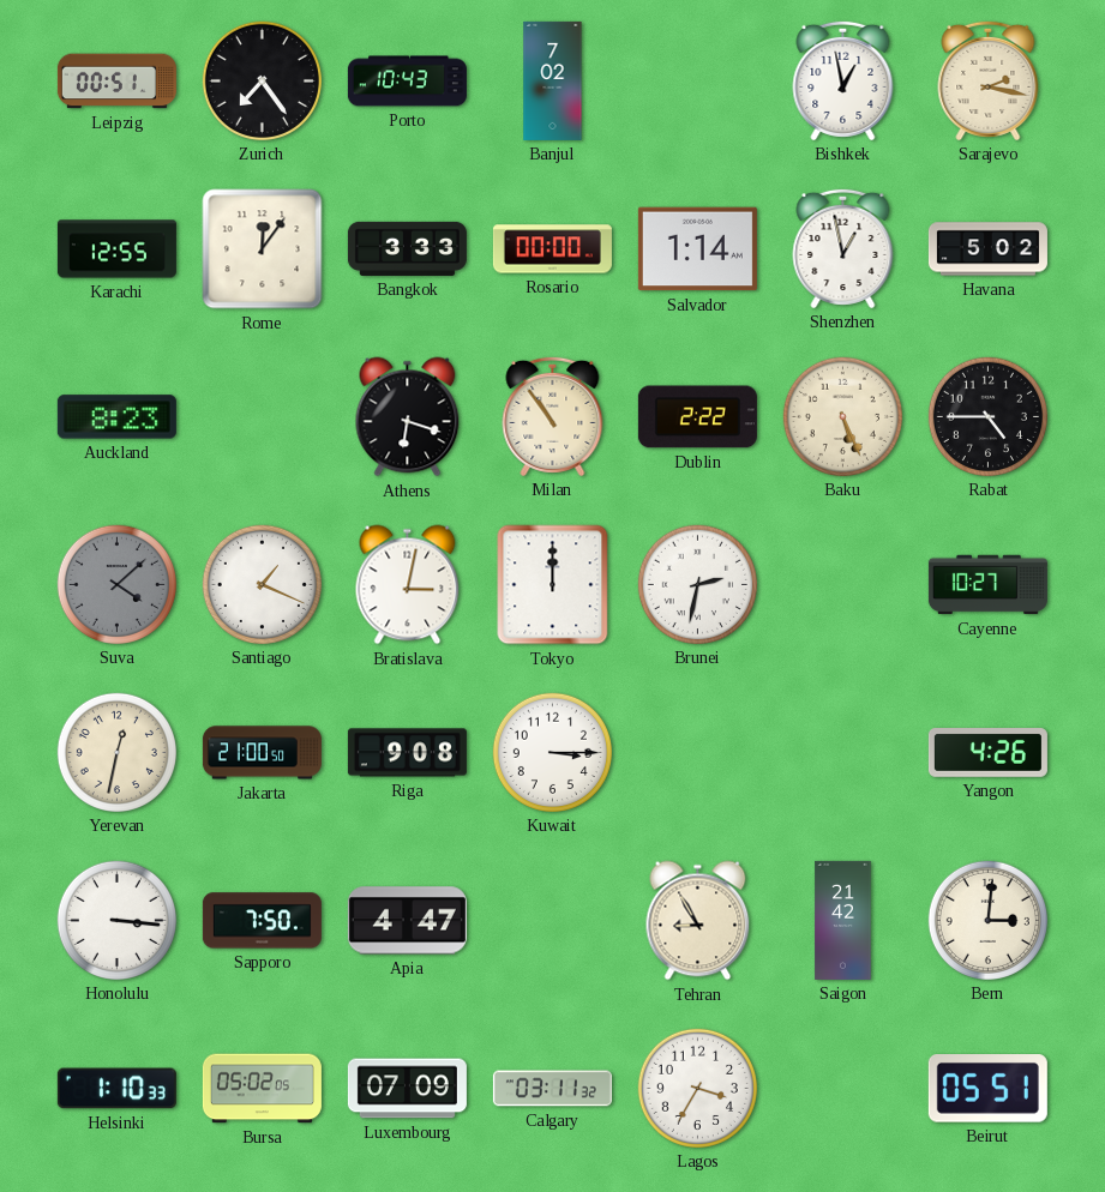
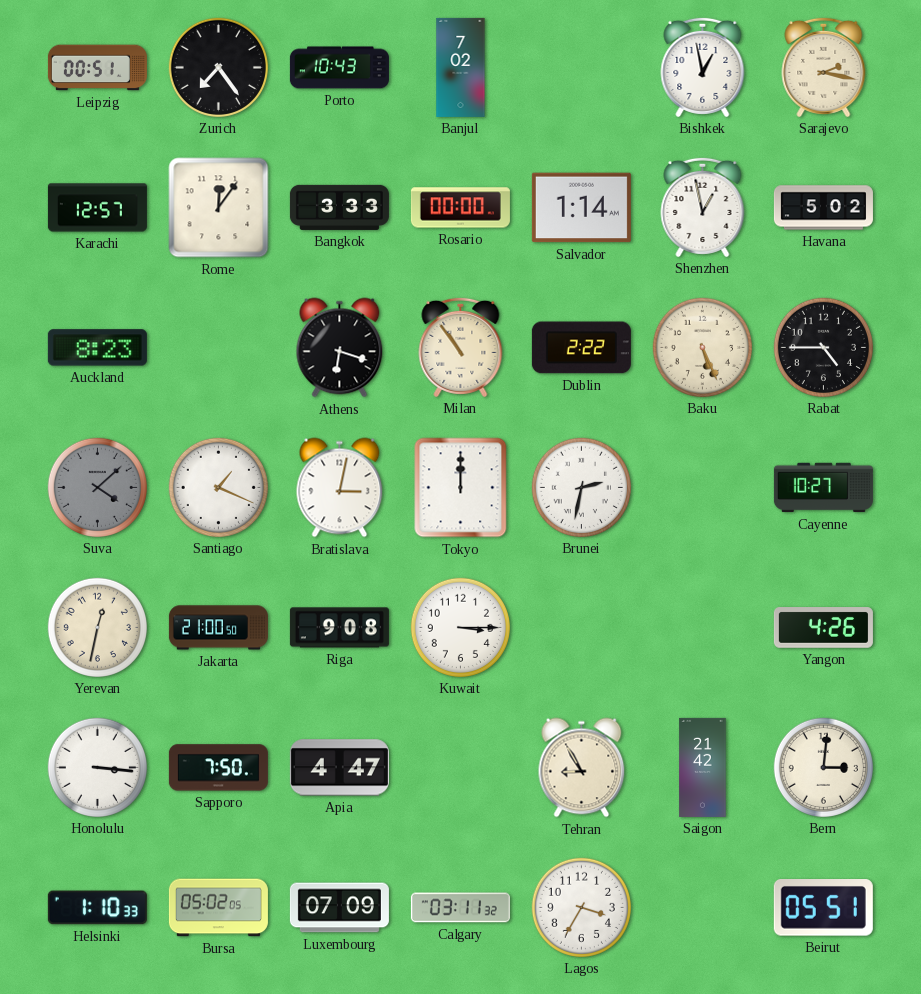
Karachi: 12:55 -> 12:57 (97, 208)
